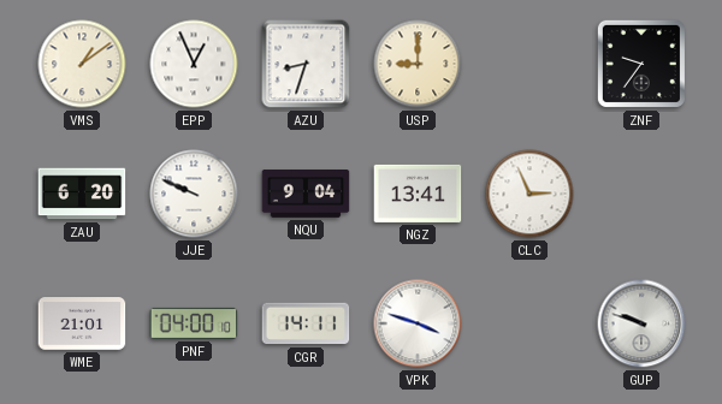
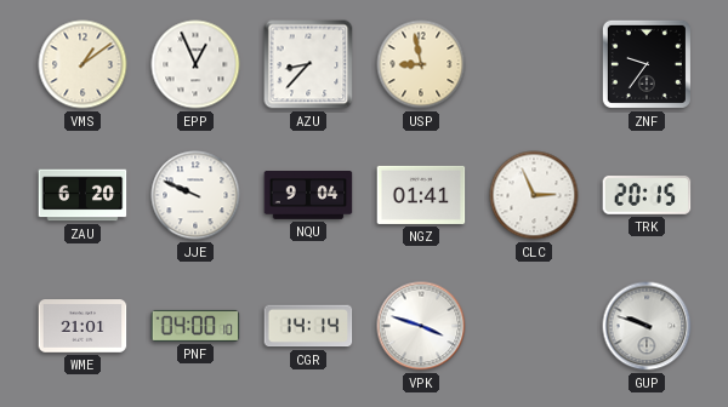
AZU: 8:33 -> 8:37 (308, 64)
USP: 9:00 -> 8:58 (421, 64)
NGZ: 13:41 -> 01:41 (421, 195)
TRK: none -> 20:15 (647, 196)
CGR: 14:11 -> 14:14 (308, 326)
